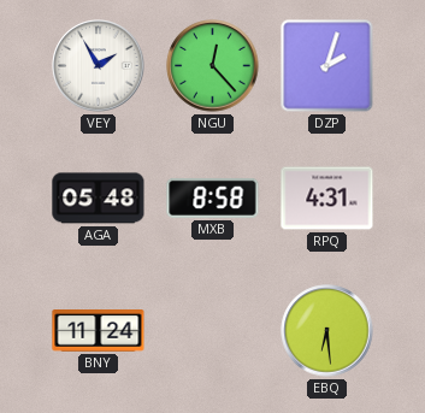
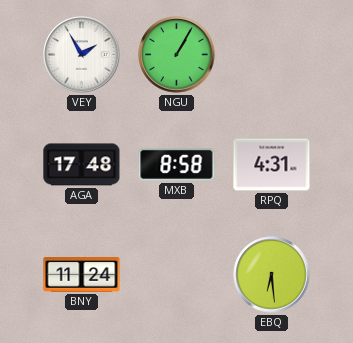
NGU: 12:23 -> 1:05 (177, 55)
DZP: 2:03 -> none (327, 66)
AGA: 05:48 -> 17:48 (82, 165)
